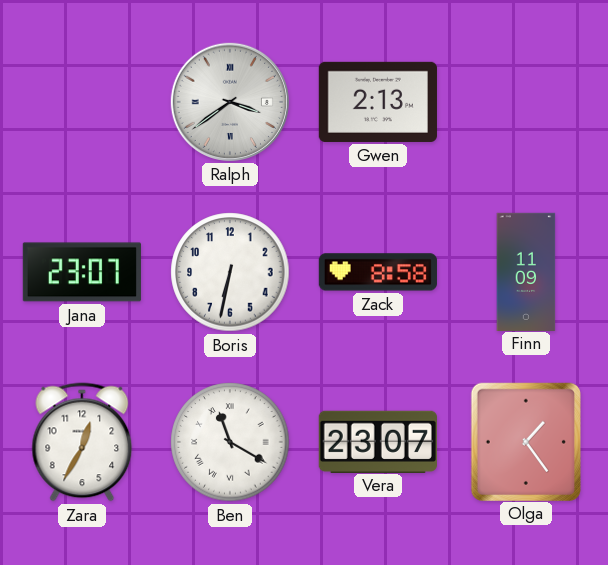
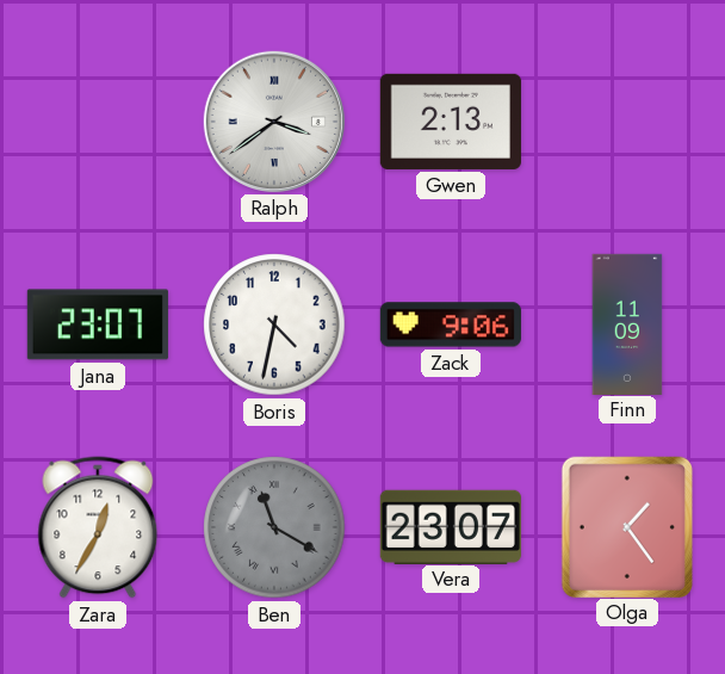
Boris: 6:32 -> 4:32 (274, 324)
Zack: 8:58 -> 9:06 (451, 324)
Ben dial: white -> grey (274, 527)
